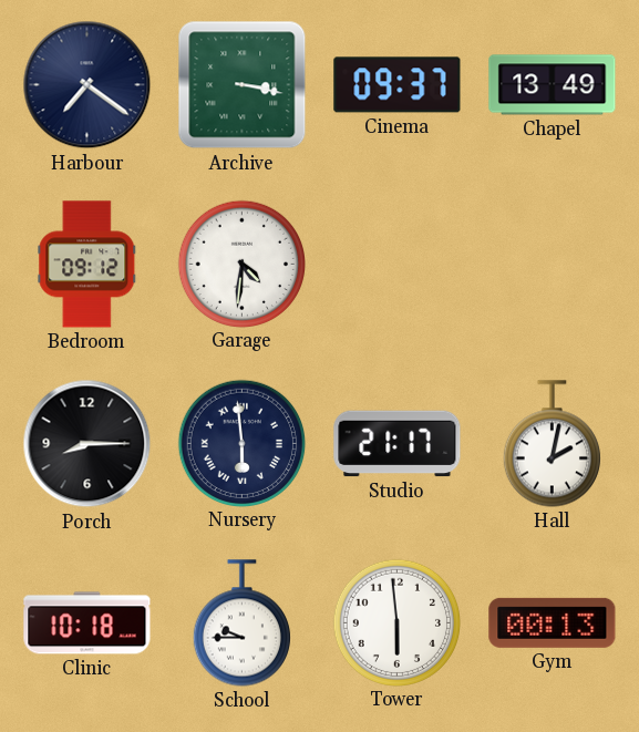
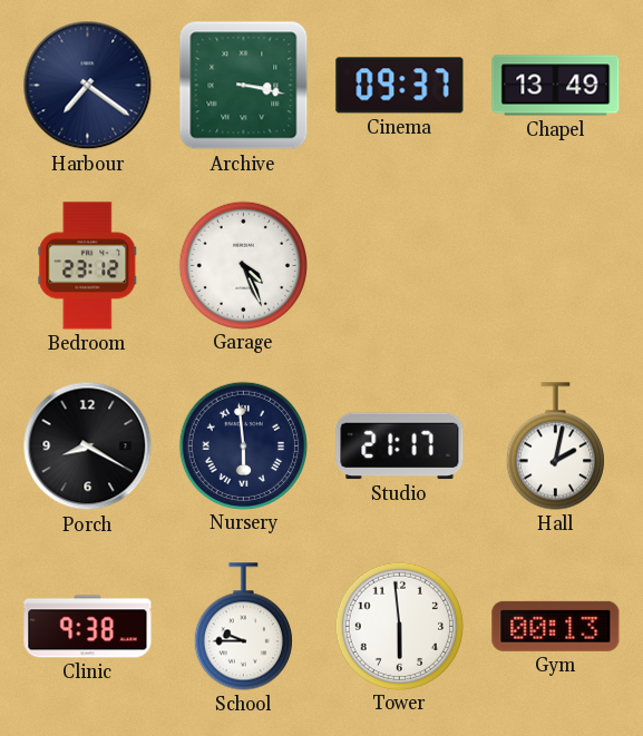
Bedroom: 09:12 -> 23:12 (88, 266)
Garage: 4:31 -> 4:26 (243, 265)
Porch: 8:15 -> 8:20 (88, 446)
Clinic: 10:18 -> 9:38 (88, 627)
